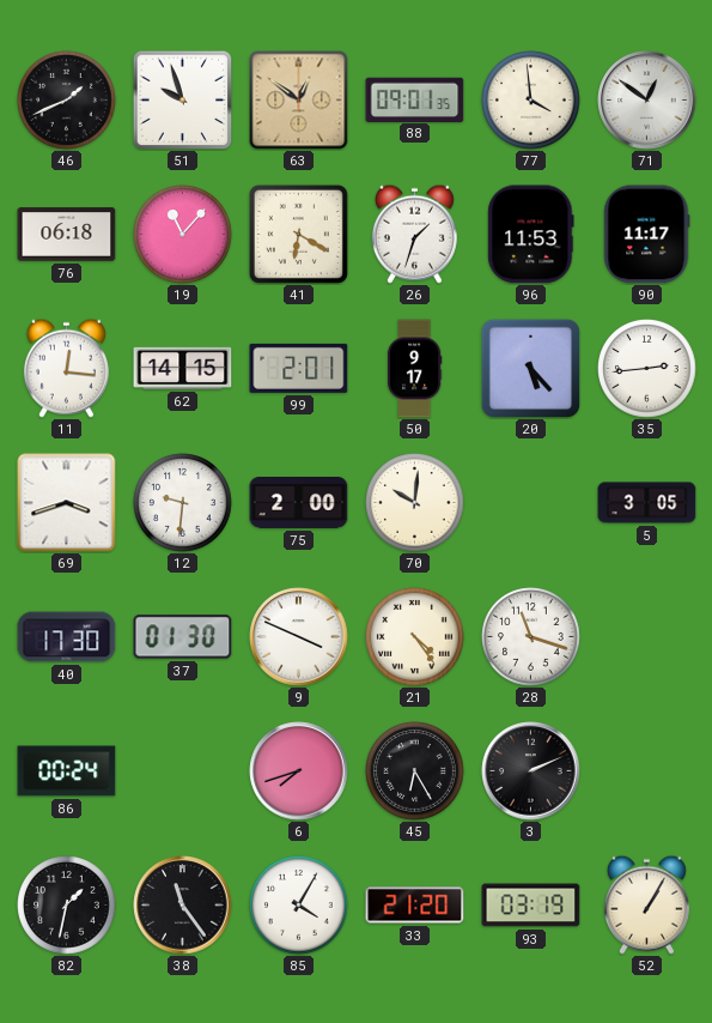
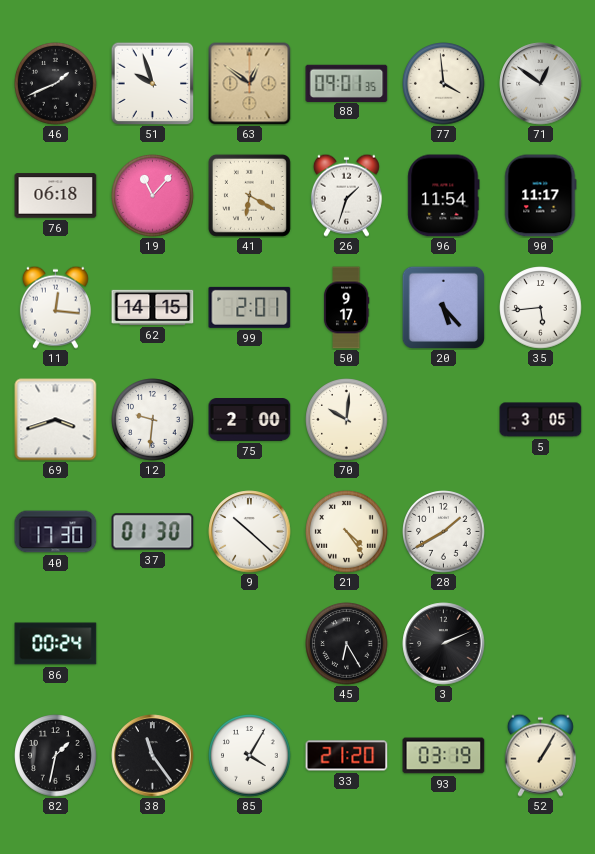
96: 11:53 -> 11:54 (444, 196)
35: 2:44 -> 5:44 (541, 308)
9: 3:49 -> 10:22 (250, 532)
28: 11:18 -> 1:40 (444, 532)
6: 7:42 -> none (299, 771)
